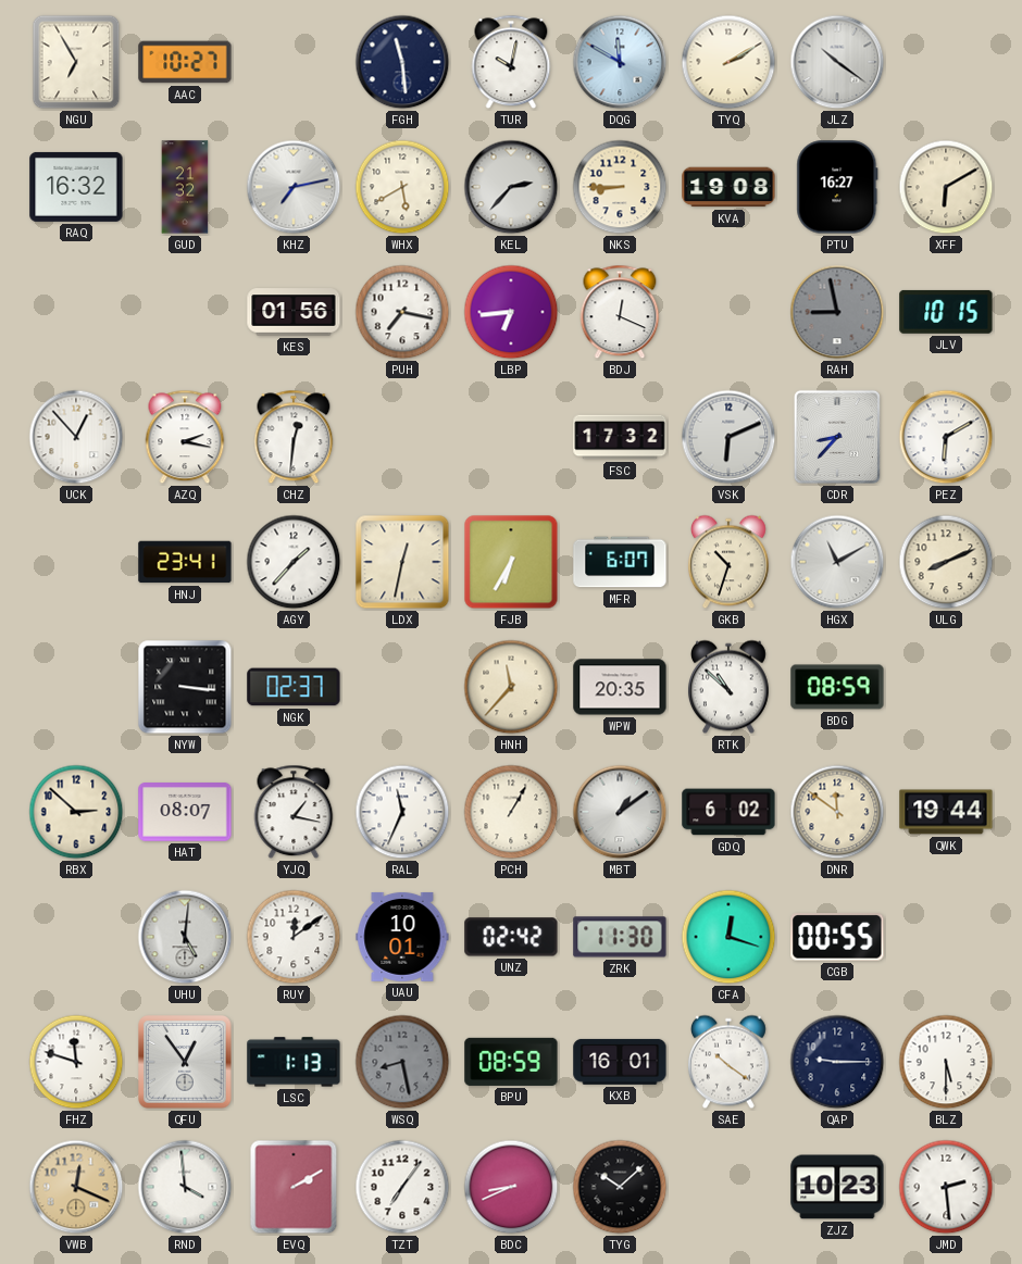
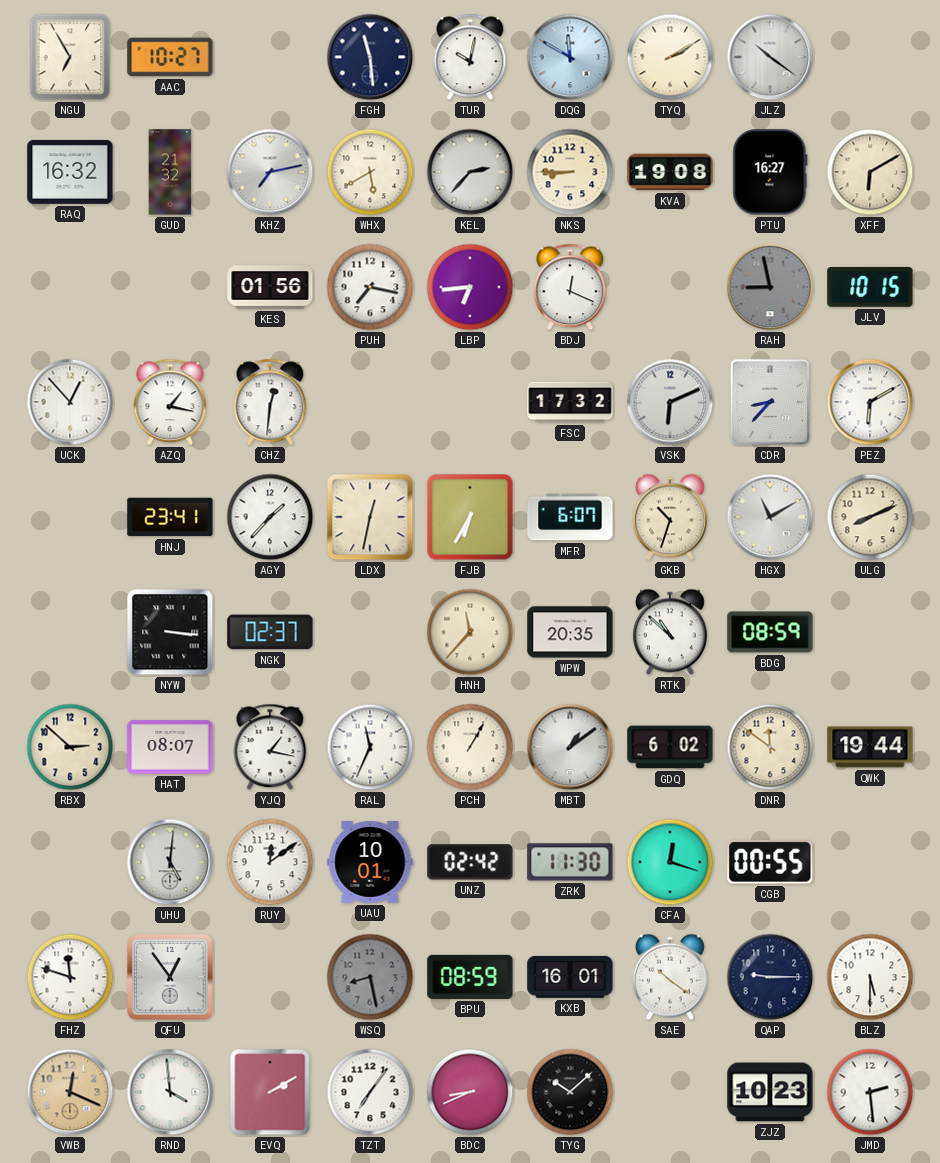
AZQ: 2:17 -> 1:17 (170, 402)
LSC: 1:13 -> none (294, 1062)
